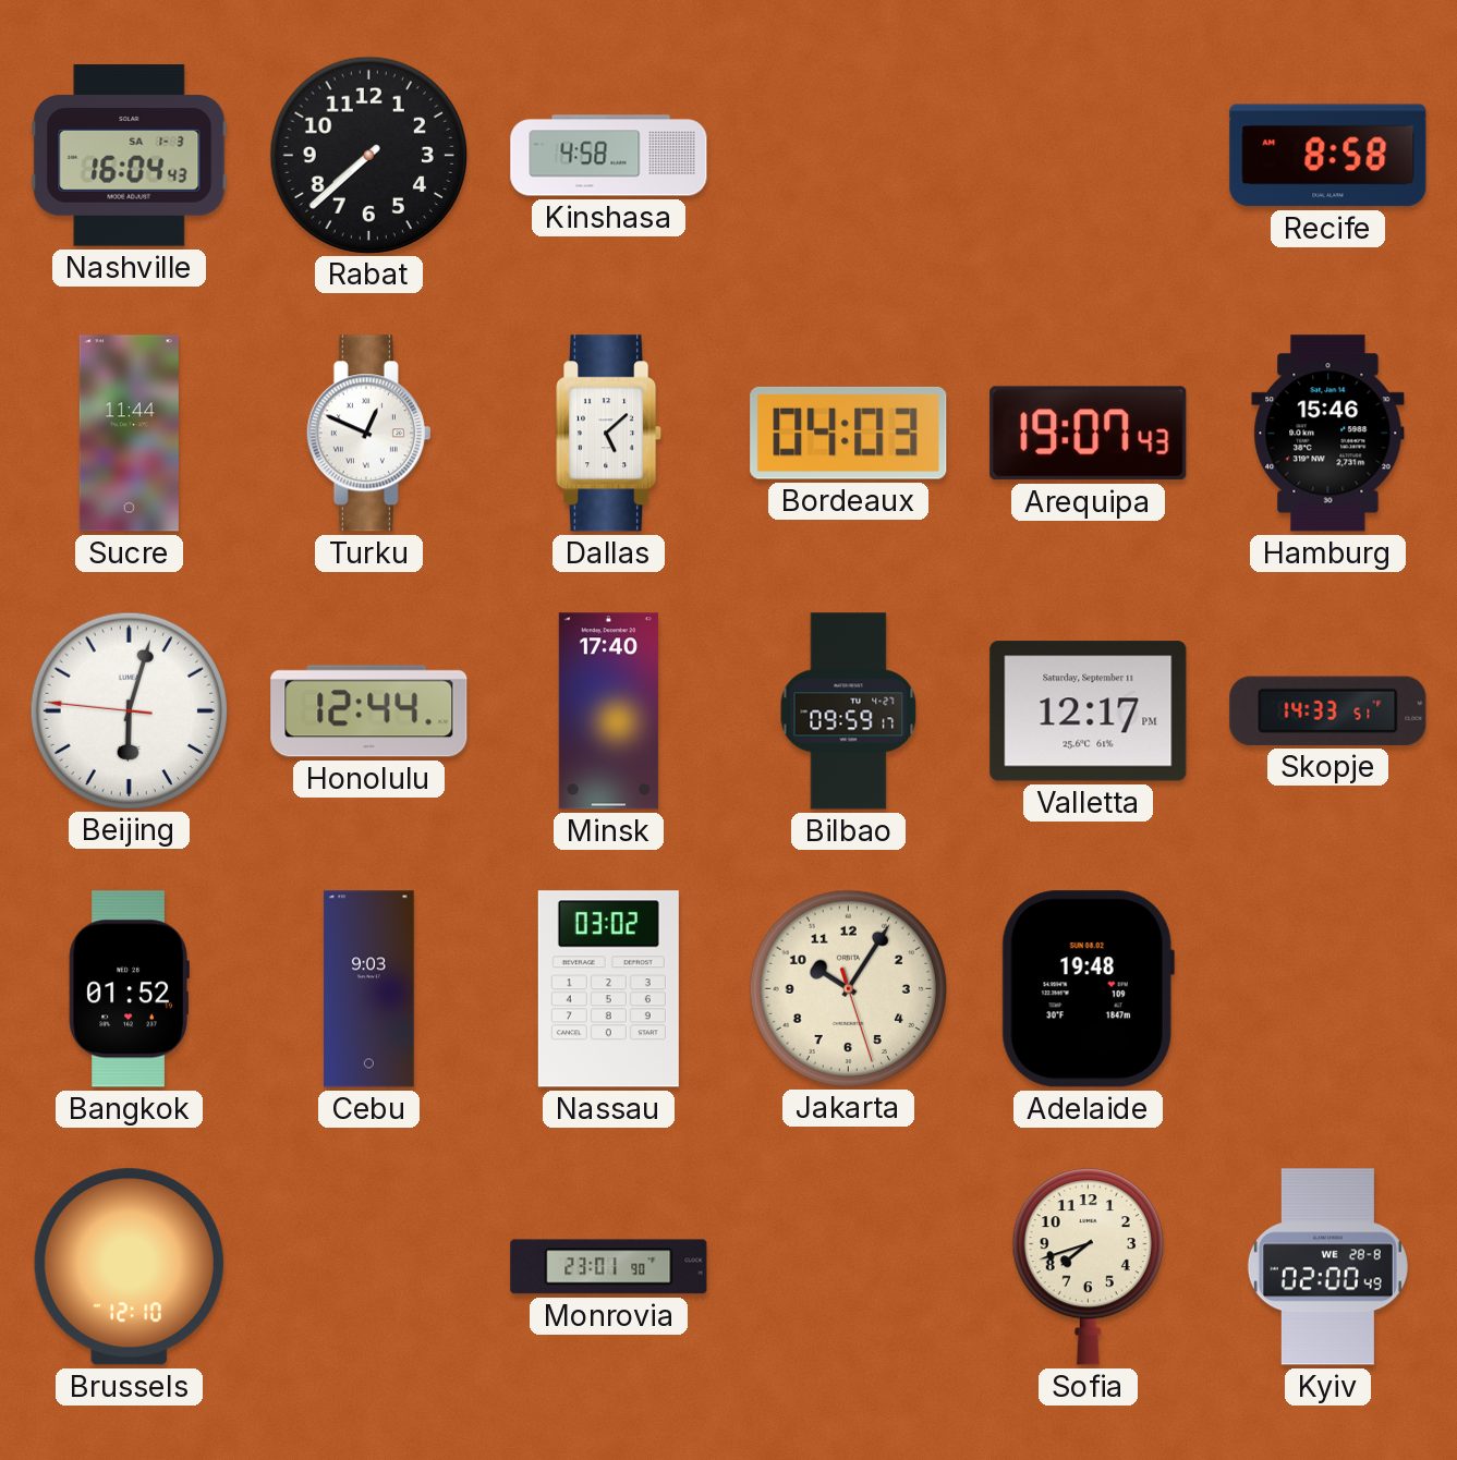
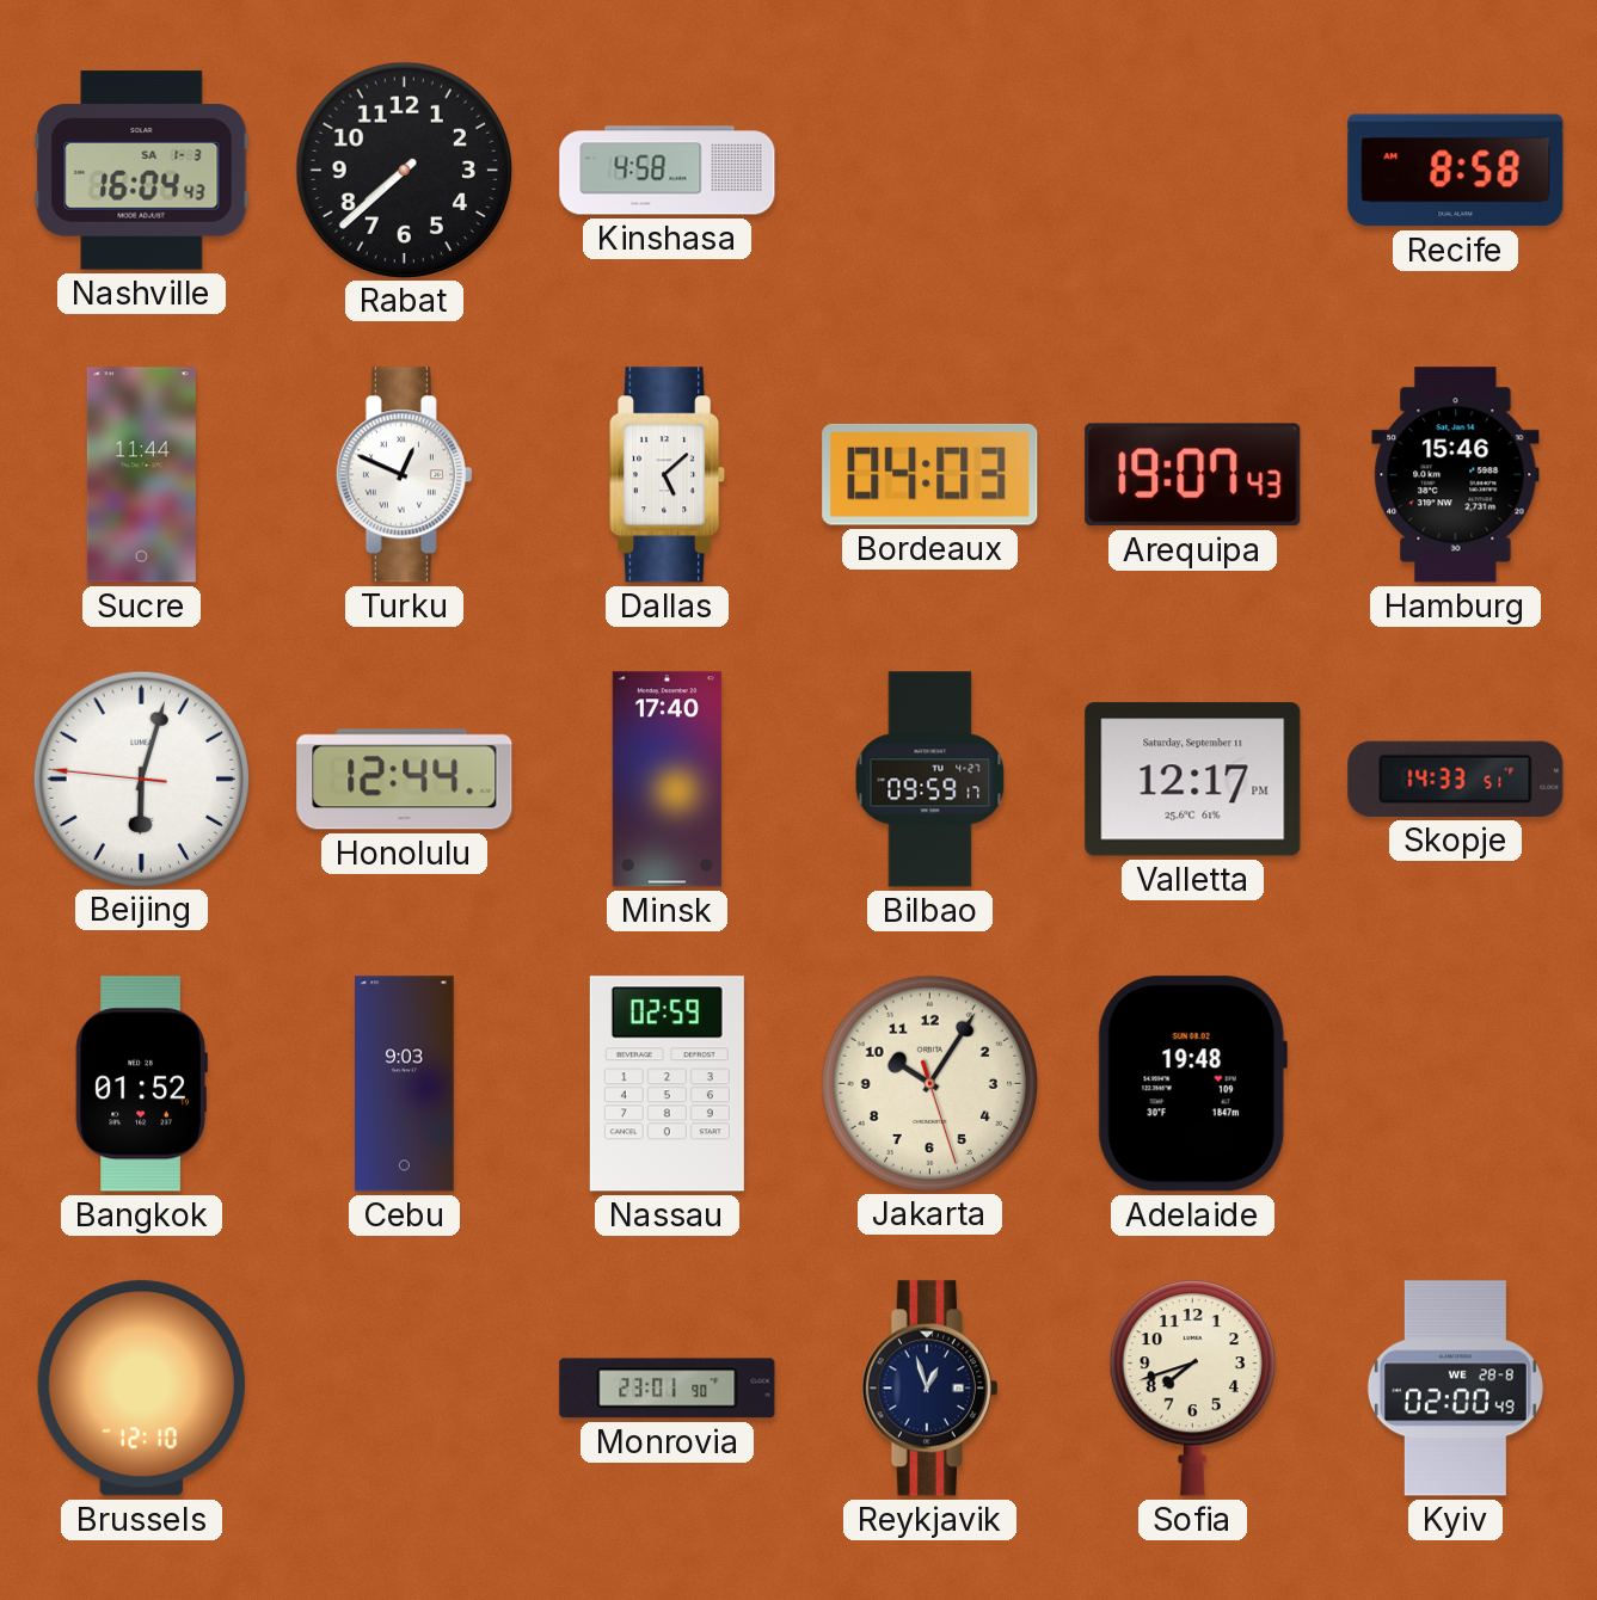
Nassau: 03:02 -> 02:59 (667, 1084)
Reykjavik: none -> 12:57 (929, 1389)
